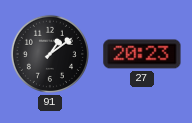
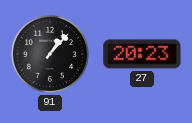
91: 1:09 -> 1:07 (50, 54)
